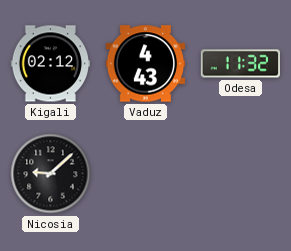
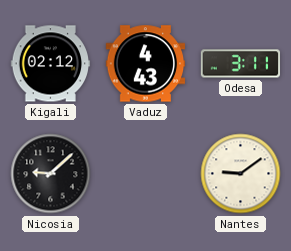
Odesa: 11:32 -> 3:11 (241, 64)
Nantes: none -> 9:09 (241, 174)
